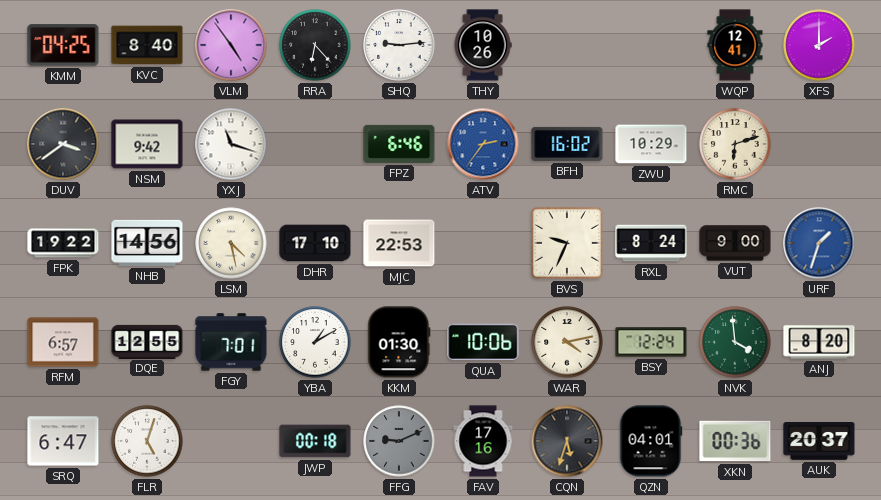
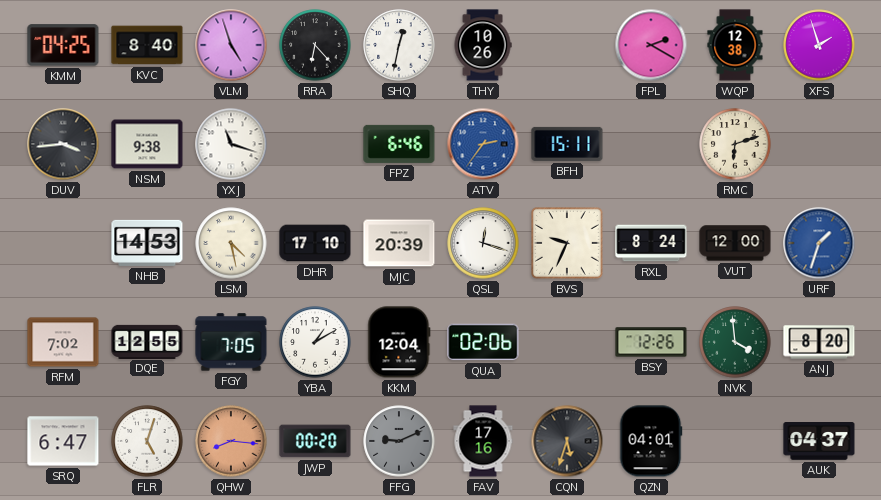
VLM: 4:54 -> 4:57 (231, 45)
SHQ: 9:14 -> 12:32 (399, 45)
FPL: none -> 2:20 (651, 45)
WQP: 12:41 -> 12:38 (735, 45)
XFS: 2:00 -> 1:57 (819, 45)
DUV: 3:39 -> 3:44 (63, 144)
NSM: 9:42 -> 9:38 (147, 144)
BFH: 16:02 -> 15:11 (567, 144)
ZWU: 10:29 -> none (651, 144)
FPK: 19:22 -> none (63, 243)
NHB: 14:56 -> 14:53 (147, 243)
MJC: 22:53 -> 20:39 (399, 243)
QSL: none -> 12:18 (483, 243)
VUT: 9:00 -> 12:00 (735, 243)
RFM: 6:57 -> 7:02 (63, 342)
FGY: 7:01 -> 7:05 (231, 342)
KKM: 01:30 -> 12:04 (399, 342)
QUA: 10:06 -> 02:06 (483, 342)
WAR: 4:13 -> none (567, 342)
BSY: 12:24 -> 12:26 (651, 342)
QHW: none -> 8:16 (231, 441)
JWP: 00:18 -> 00:20 (315, 441)
XKN: 00:36 -> none (735, 441)
AUK: 20:37 -> 04:37 (819, 441)
